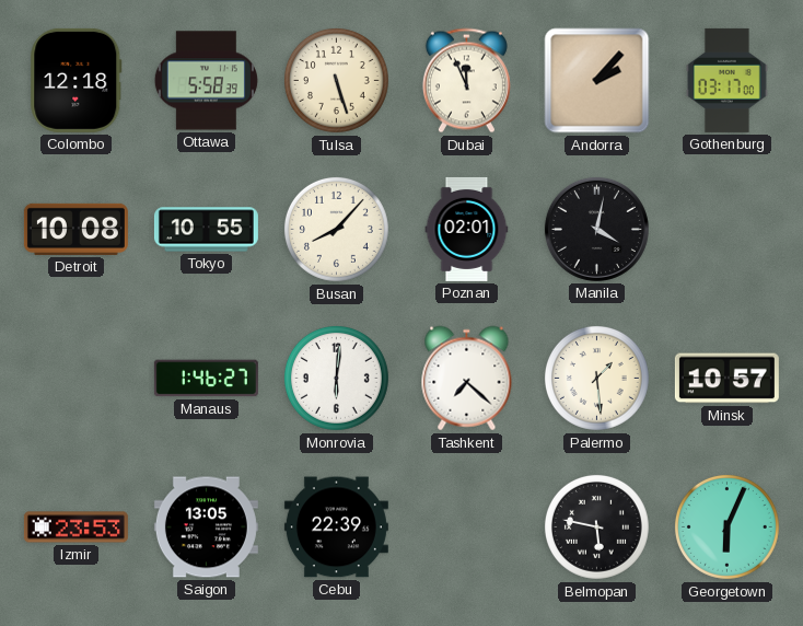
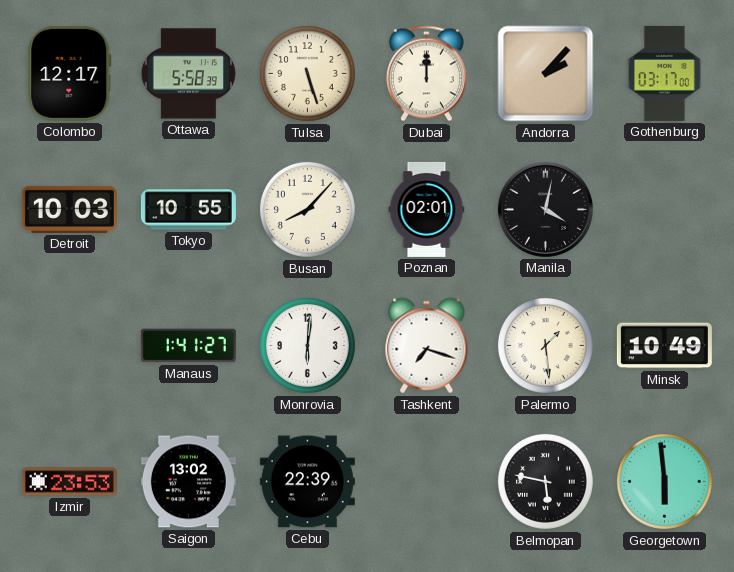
Colombo: 12:18 -> 12:17 (70, 73)
Dubai: 11:56 -> 12:00 (426, 74)
Detroit: 10:08 -> 10:03 (69, 209)
Manaus: 1:46 -> 1:41 (188, 346)
Tashkent: 7:22 -> 7:18 (427, 346)
Minsk: 10:57 -> 10:49 (664, 346)
Saigon: 13:05 -> 13:02 (188, 482)
Georgetown: 6:04 -> 5:59 (664, 481)
